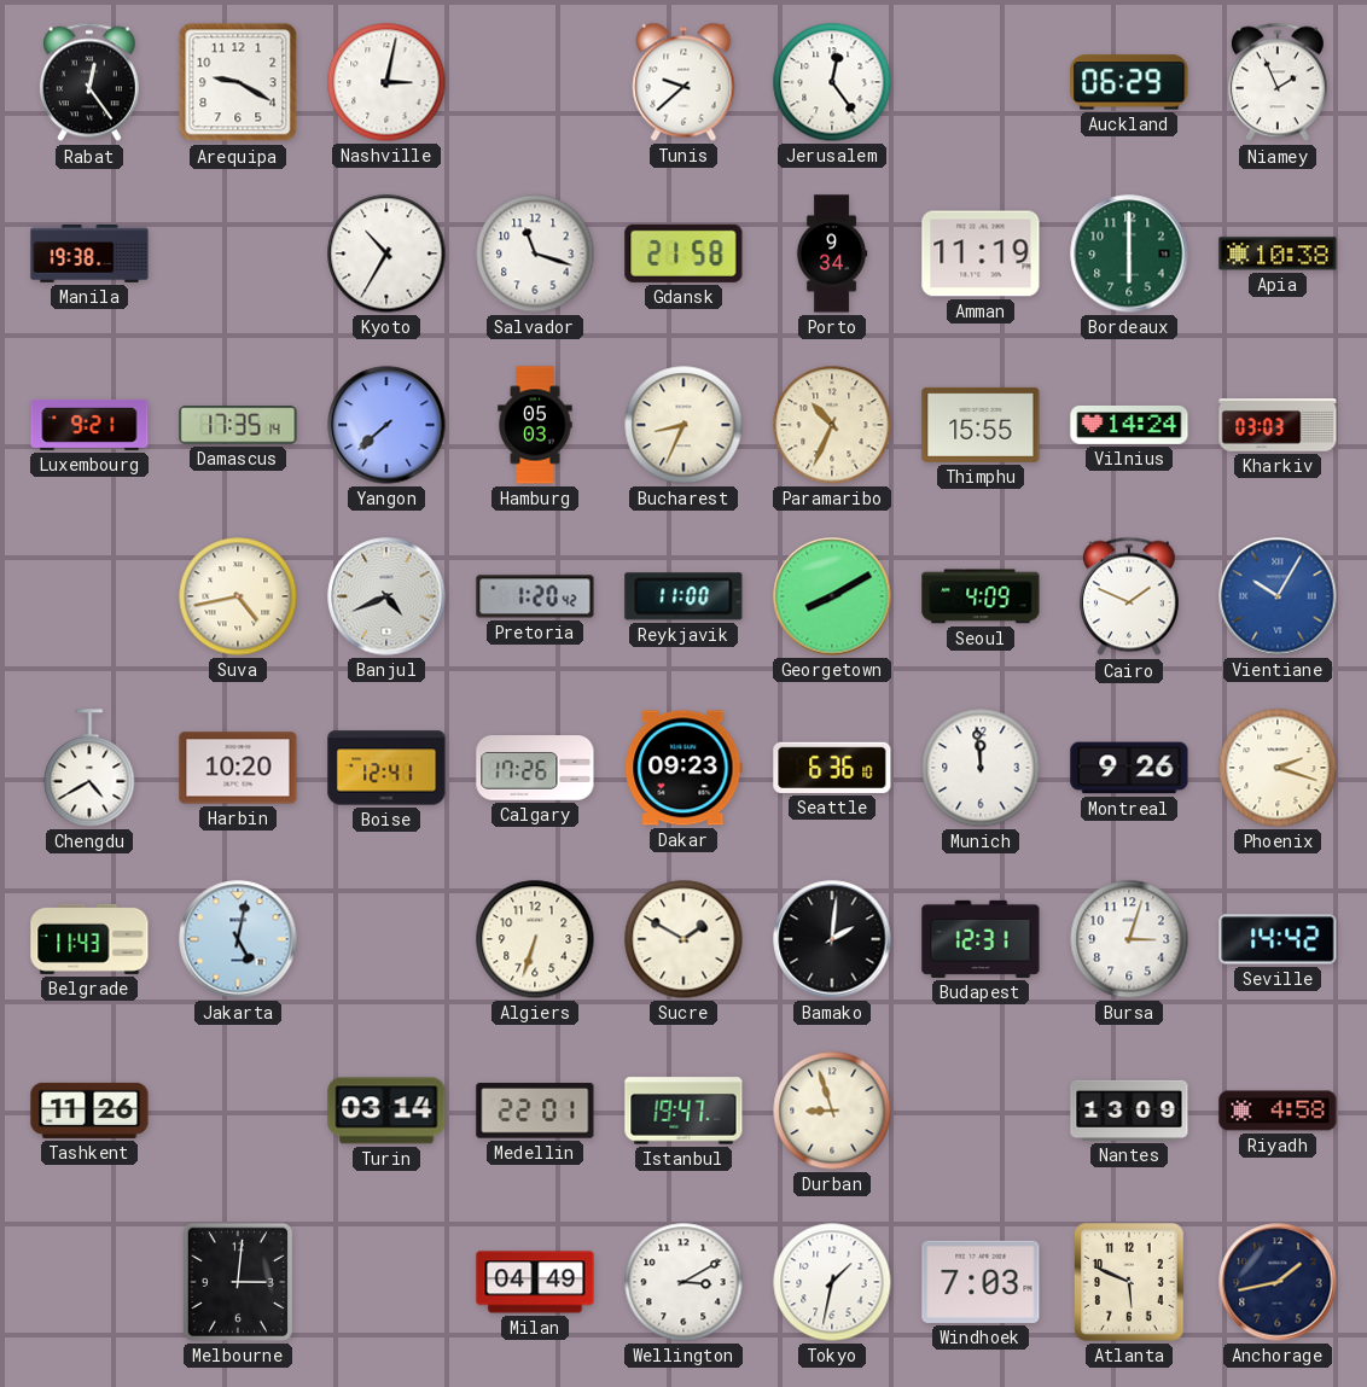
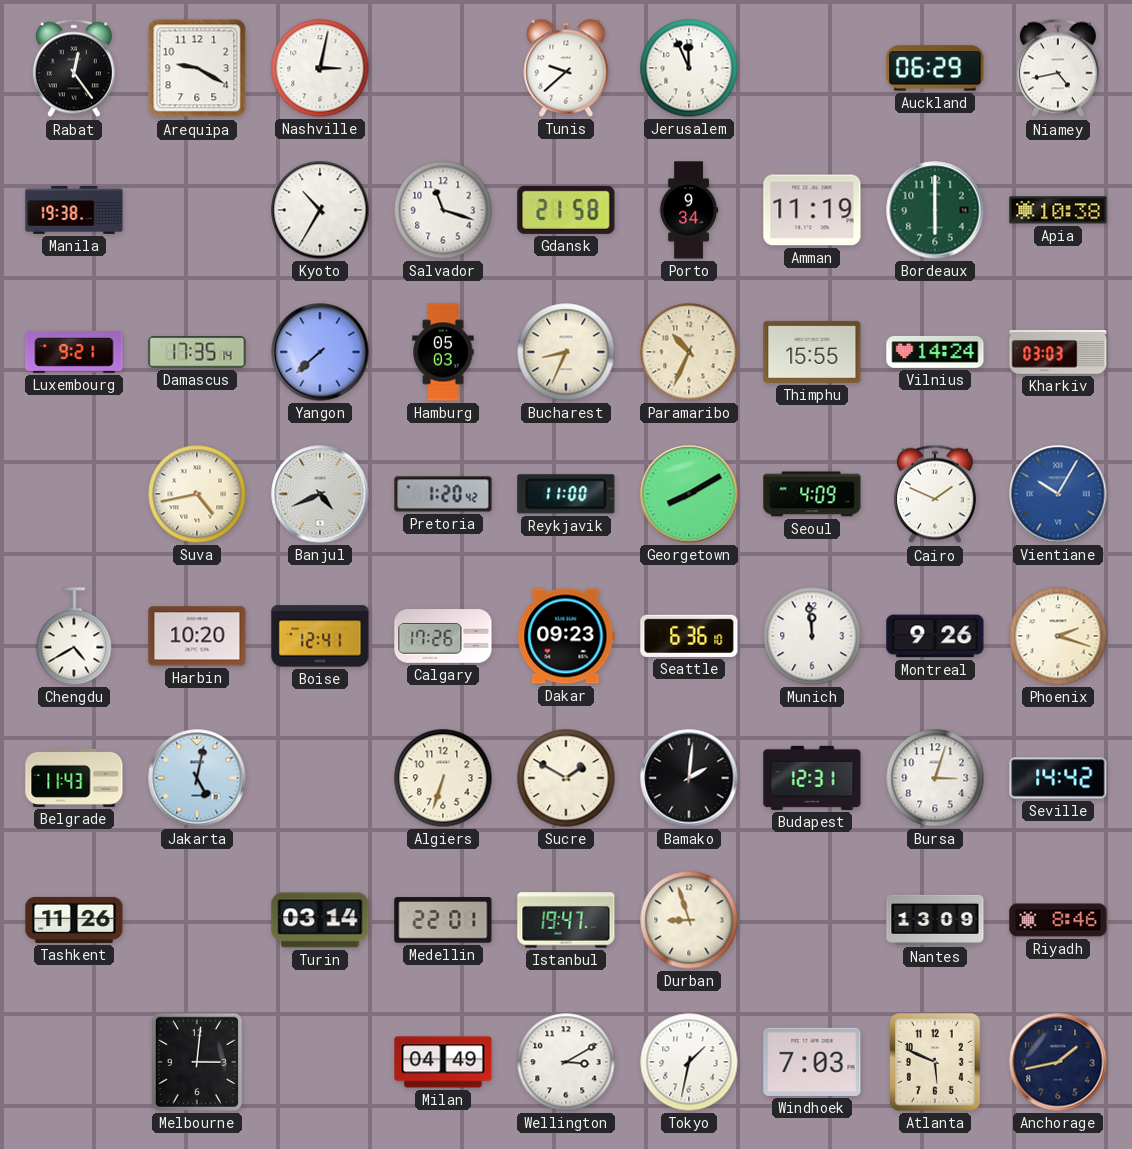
Jerusalem: 12:24 -> 11:56 (689, 68)
Niamey: 1:56 -> 4:43 (1058, 68)
Riyadh: 4:58 -> 8:46 (1058, 920)
